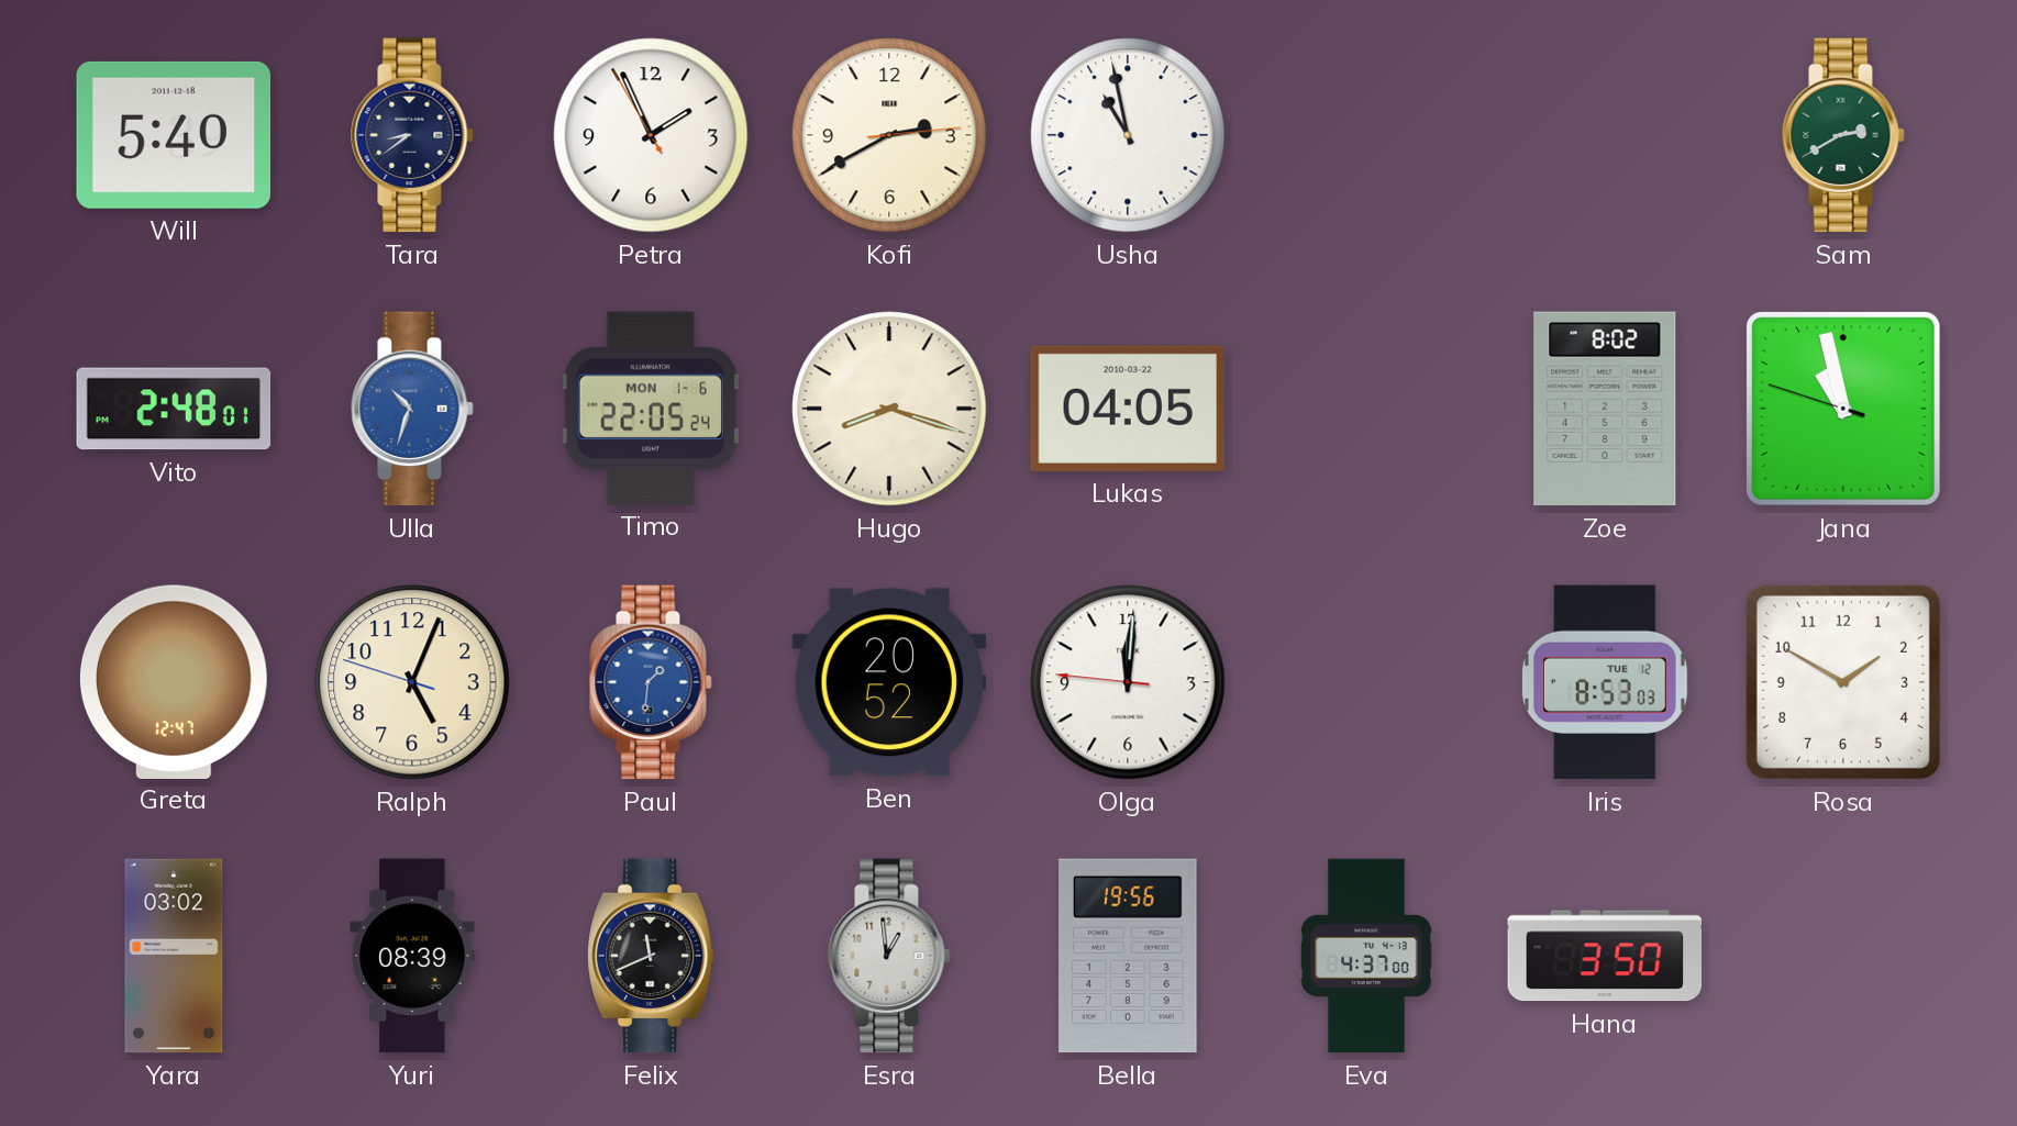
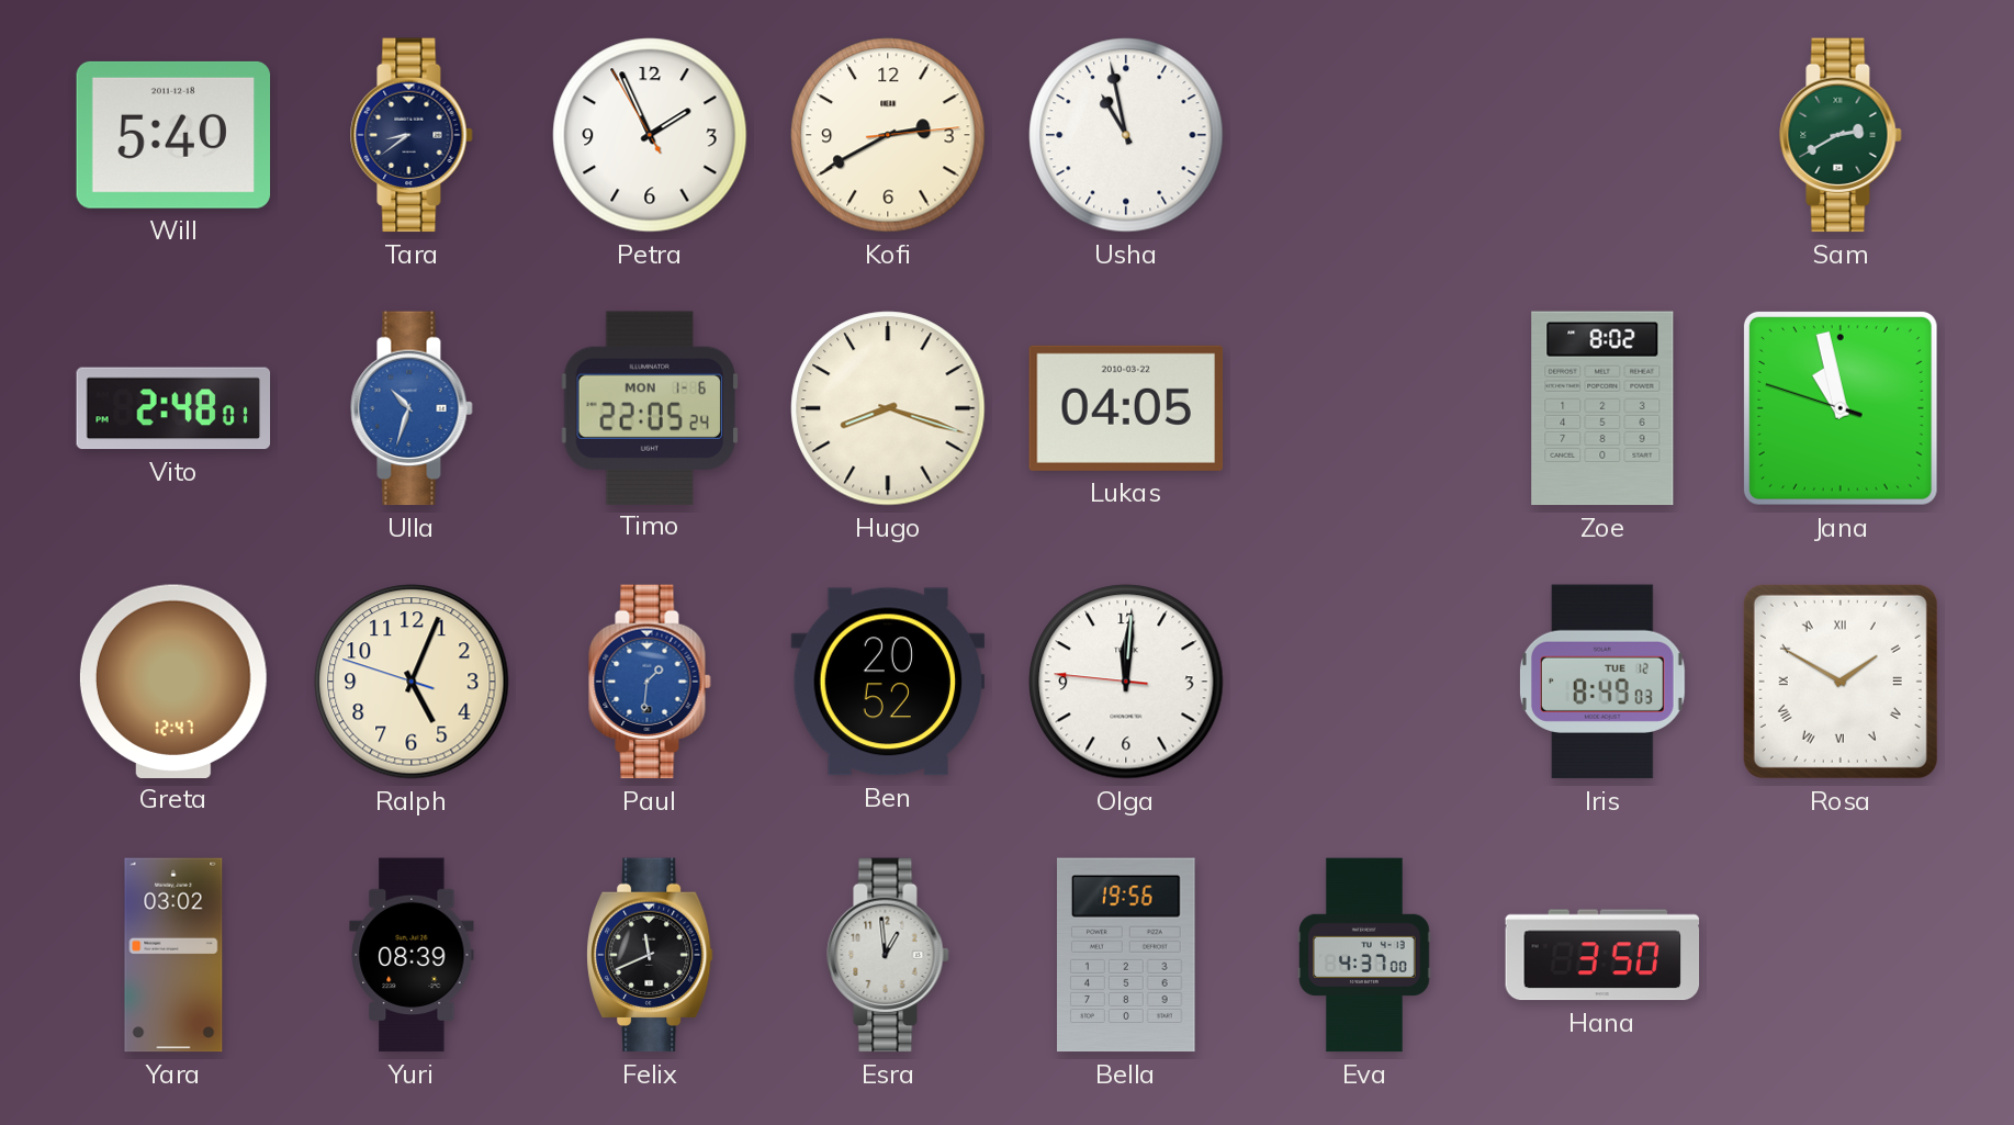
Iris: 8:53 -> 8:49 (1602, 682)
Rosa numerals: Arabic -> Roman (1841, 682)
